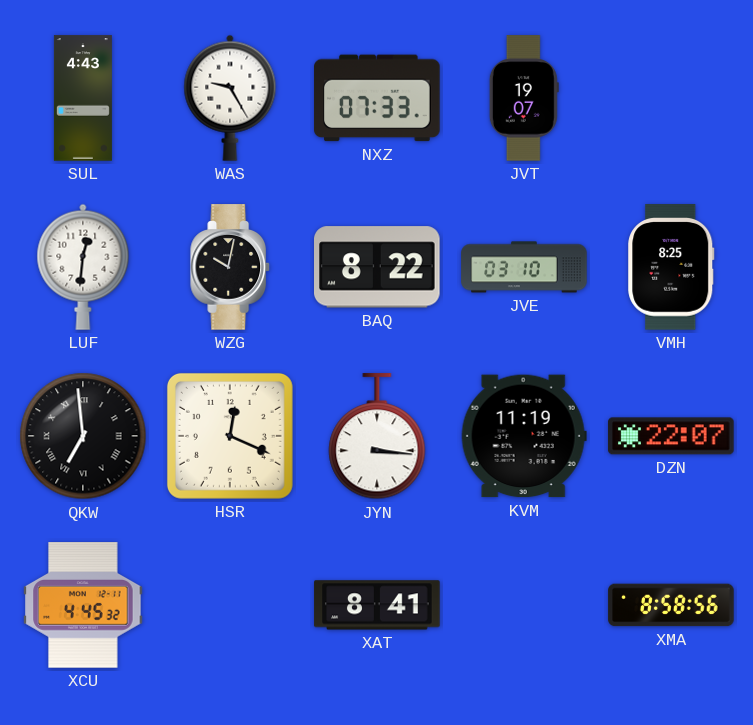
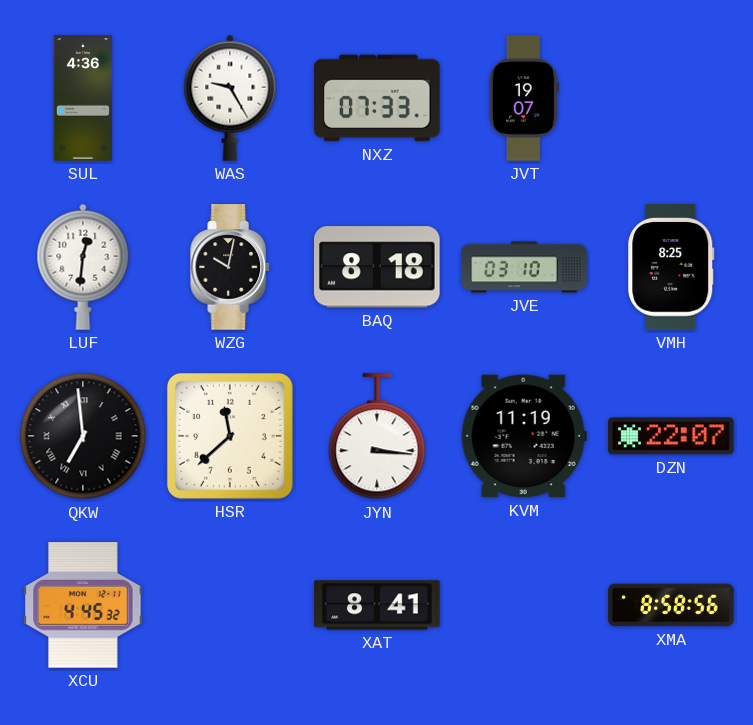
SUL: 4:43 -> 4:36 (83, 98)
BAQ: 8:22 -> 8:18 (378, 267)
HSR: 12:19 -> 11:38 (230, 436)
